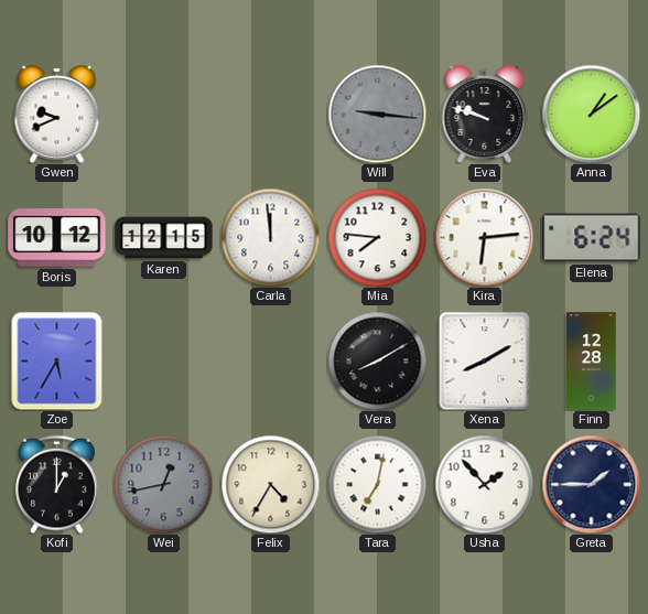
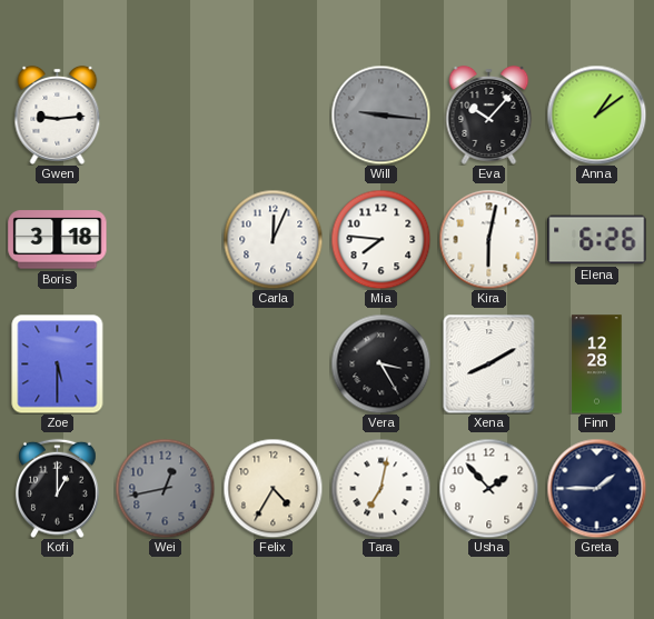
Gwen: 9:41 -> 9:14 (58, 114)
Eva: 9:48 -> 10:07 (489, 114)
Boris: 10:12 -> 3:18 (58, 240)
Karen: 12:15 -> none (164, 238)
Carla: 11:59 -> 12:04 (272, 239)
Kira: 6:14 -> 6:02 (488, 239)
Elena: 6:24 -> 6:26 (597, 240)
Zoe: 5:35 -> 5:30 (58, 363)
Vera: 8:10 -> 3:25 (380, 363)
